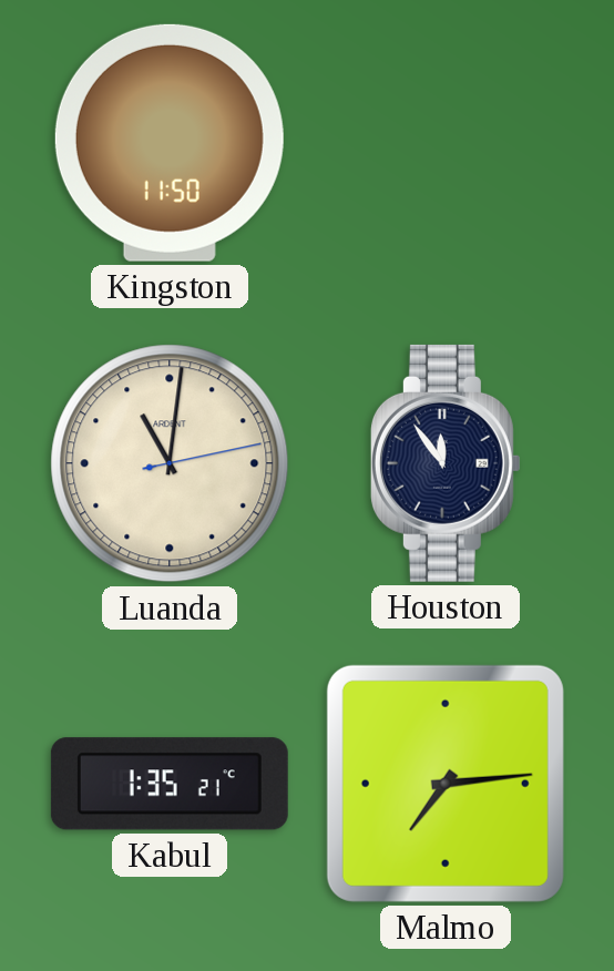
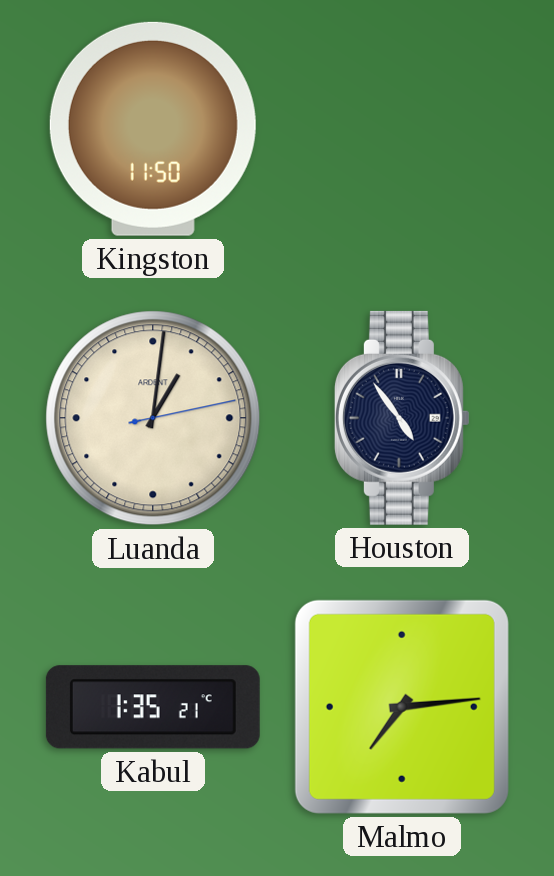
Luanda: 11:01 -> 1:01 (153, 418)
Houston: 11:54 -> 4:54 (402, 418)
